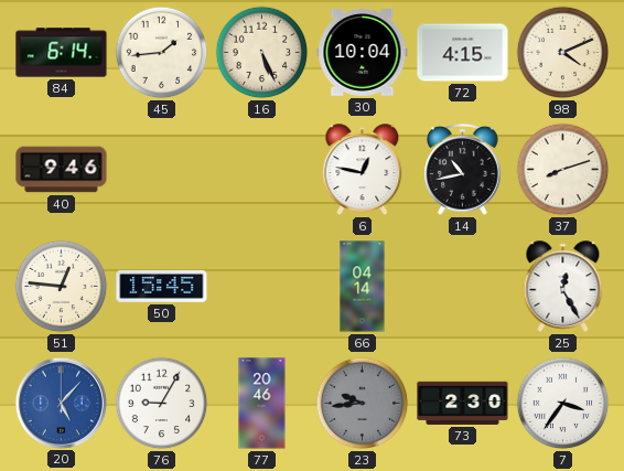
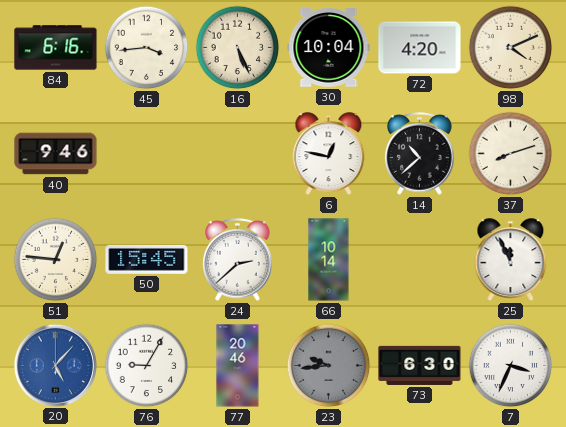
84: 6:14 -> 6:16 (56, 48)
45: 1:44 -> 3:44 (147, 48)
72: 4:15 -> 4:20 (420, 48)
14: 10:43 -> 10:38 (420, 153)
24: none -> 2:38 (238, 259)
66: 04:14 -> 10:14 (329, 260)
25: 12:25 -> 11:56 (511, 260)
73: 2:30 -> 6:30 (420, 365)
7: 3:36 -> 3:34 (511, 366)
